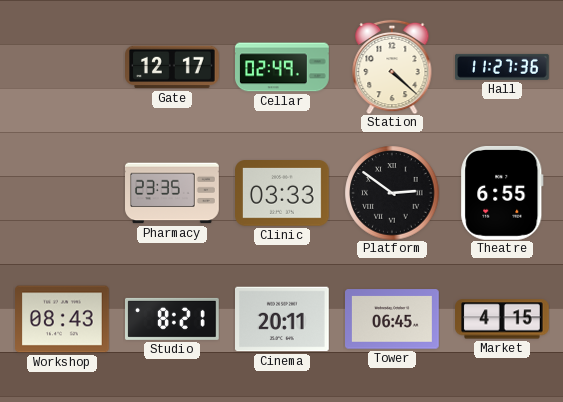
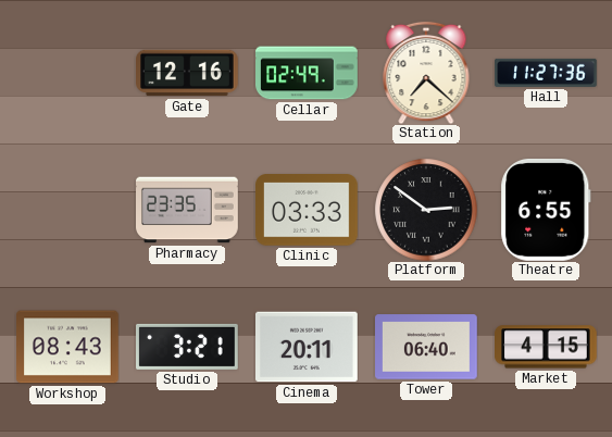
Gate: 12:17 -> 12:16 (188, 73)
Station: 4:22 -> 7:22 (426, 73)
Studio: 8:21 -> 3:21 (188, 347)
Tower: 06:45 -> 06:40 (427, 347)
